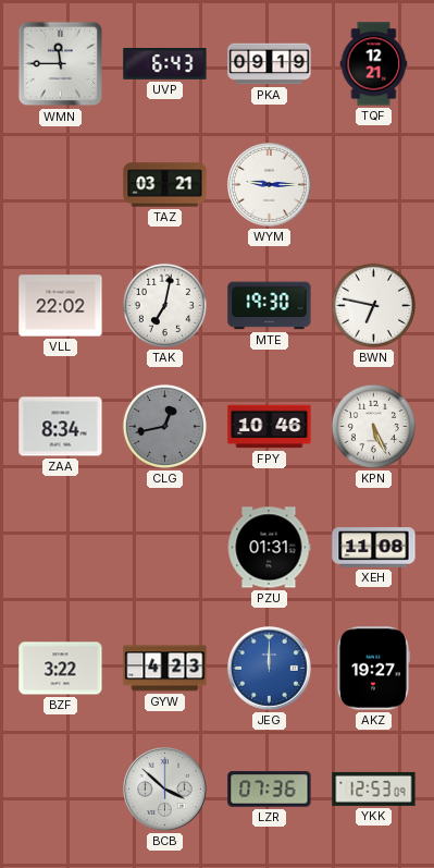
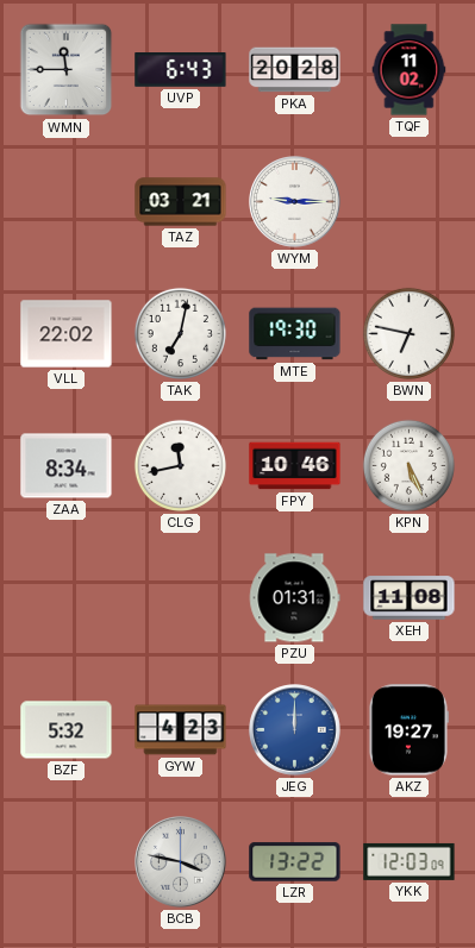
PKA: 09:19 -> 20:28 (295, 70)
TQF: 12:21 -> 11:02 (410, 70)
CLG: 12:43 -> 11:43 (180, 465)
CLG dial: grey -> white (180, 465)
BZF: 3:22 -> 5:32 (67, 730)
BCB: 3:52 -> 3:47 (181, 862)
LZR: 07:36 -> 13:22 (295, 862)
YKK: 12:53 -> 12:03 (410, 861)
